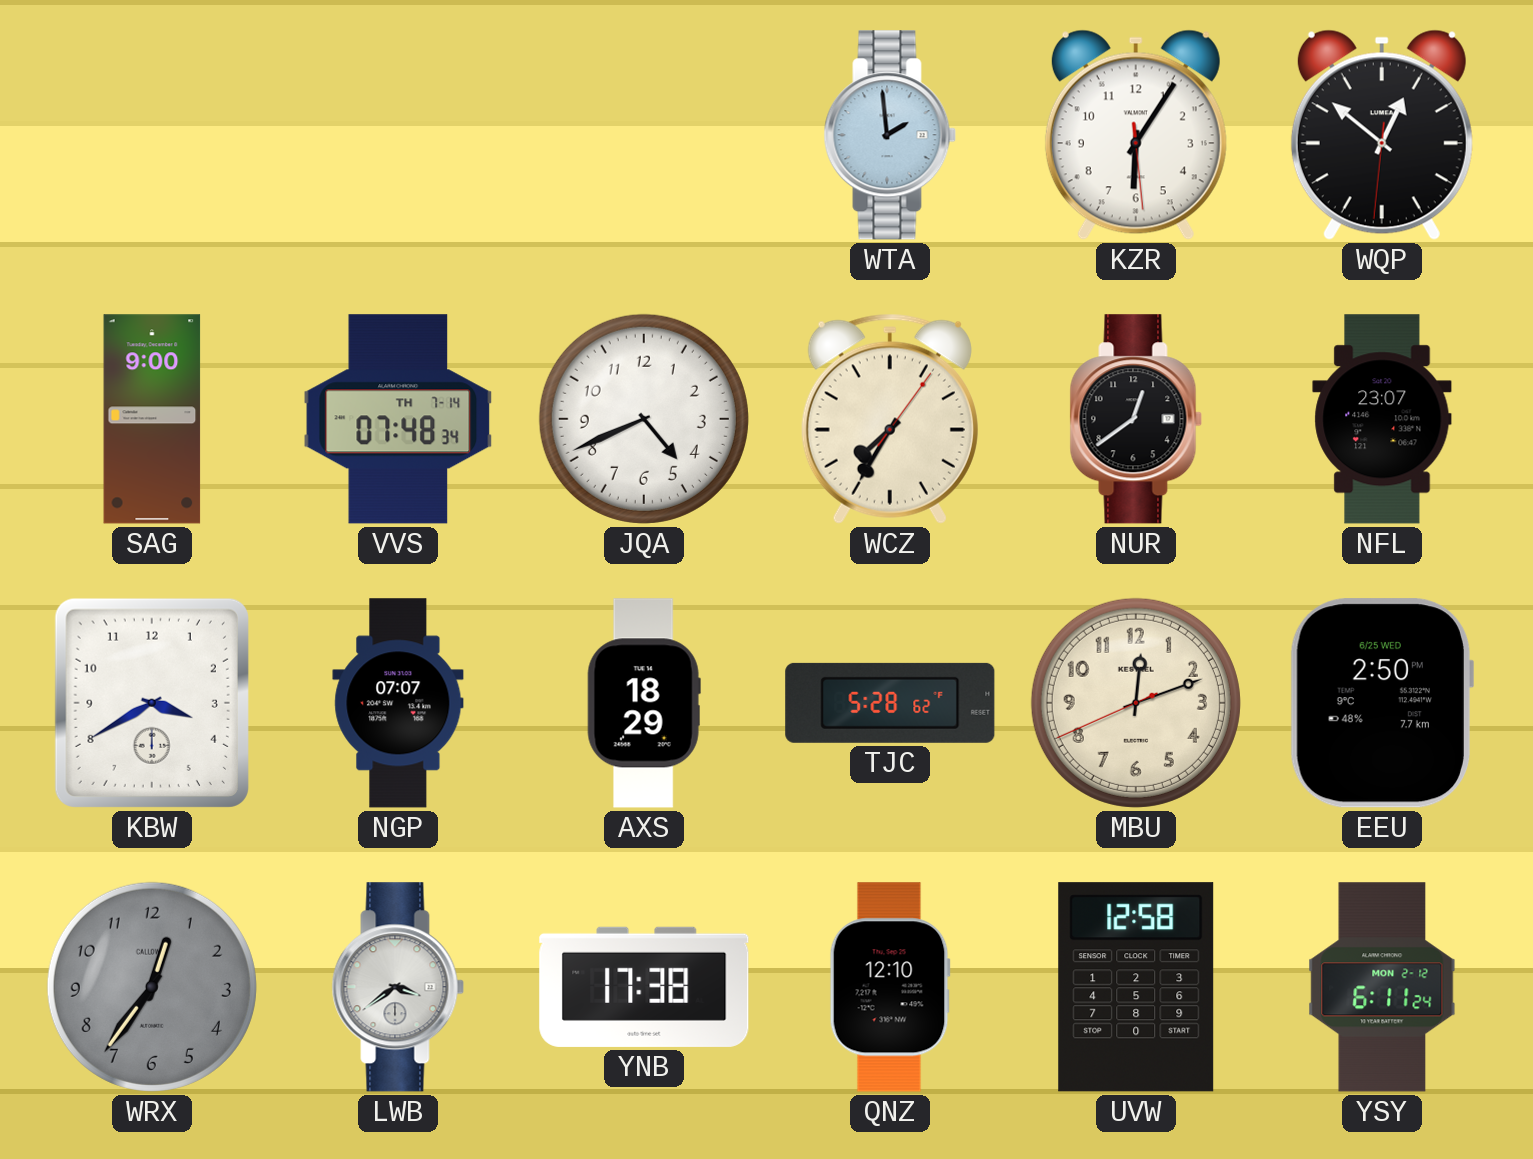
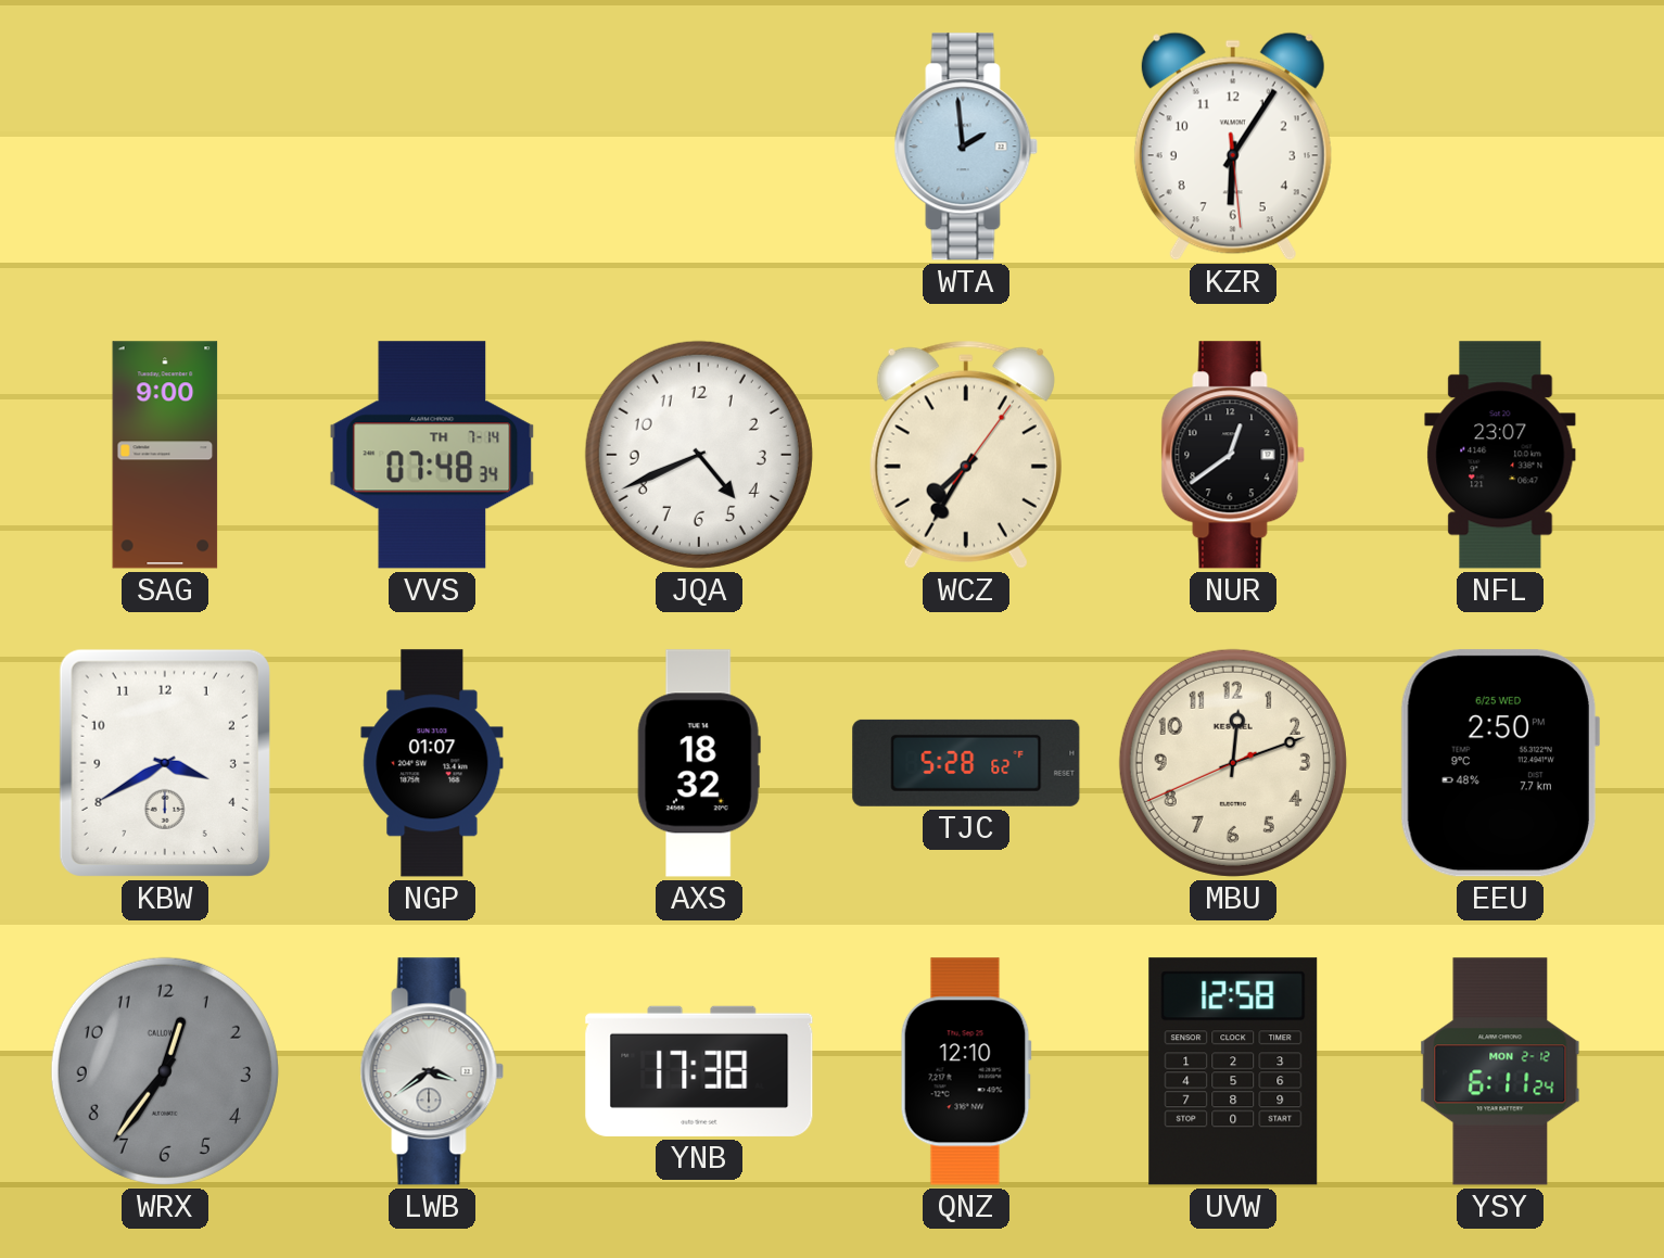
WQP: 12:51 -> none (1382, 135)
NGP: 07:07 -> 01:07 (432, 763)
AXS: 18:29 -> 18:32 (699, 763)
